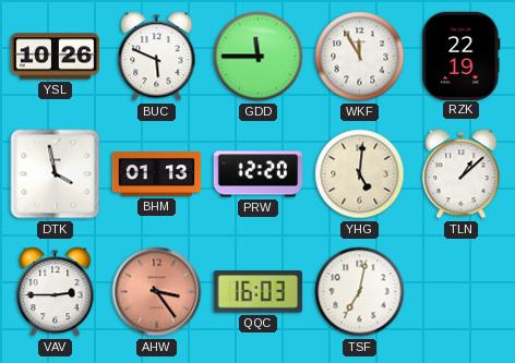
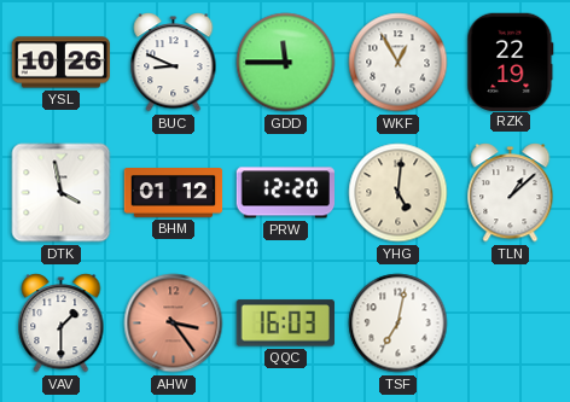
BUC: 5:49 -> 8:49 (174, 63)
WKF: 11:55 -> 12:55 (399, 63)
BHM: 01:13 -> 01:12 (174, 193)
VAV: 2:45 -> 1:30 (62, 324)
